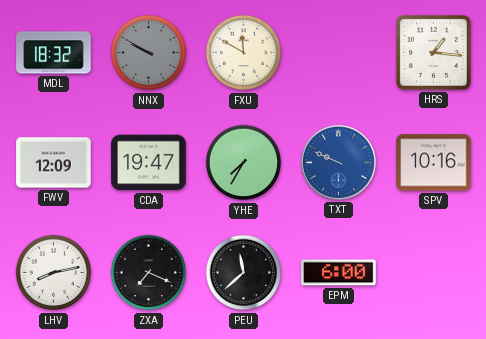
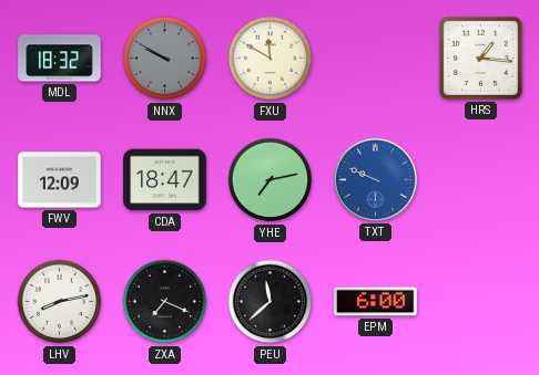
CDA: 19:47 -> 18:47 (165, 180)
YHE: 7:35 -> 7:13 (271, 180)
SPV: 10:16 -> none (434, 163)
